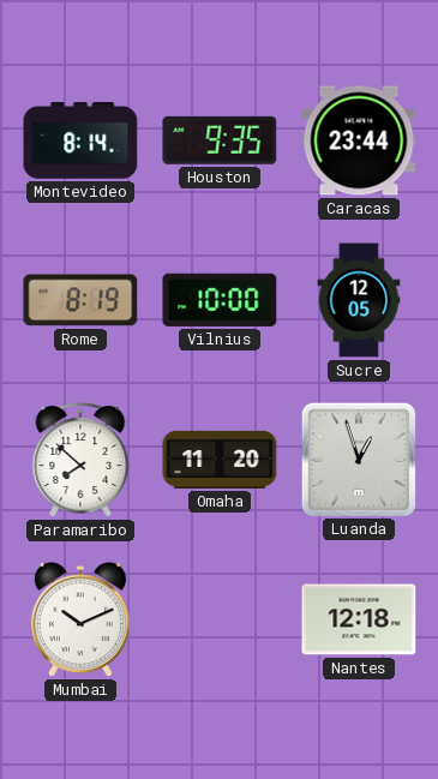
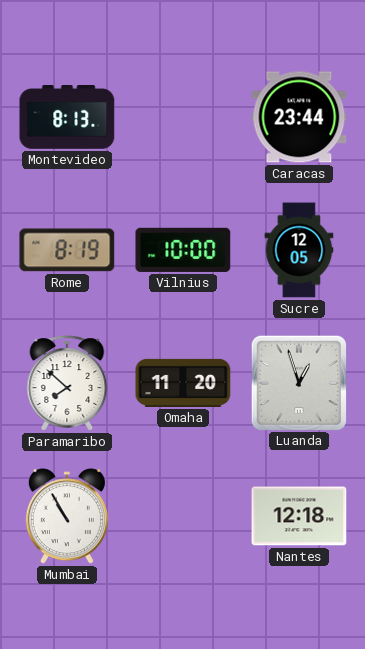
Montevideo: 8:14 -> 8:13 (67, 118)
Houston: 9:35 -> none (220, 140)
Mumbai: 10:11 -> 10:55 (67, 517)
